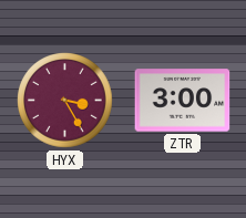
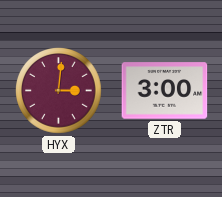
HYX: 3:25 -> 3:01 (59, 91)
